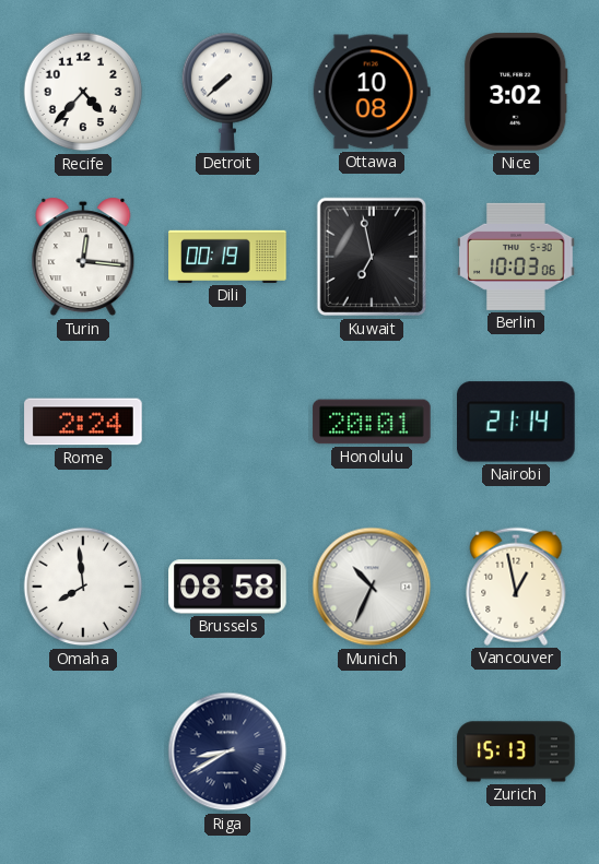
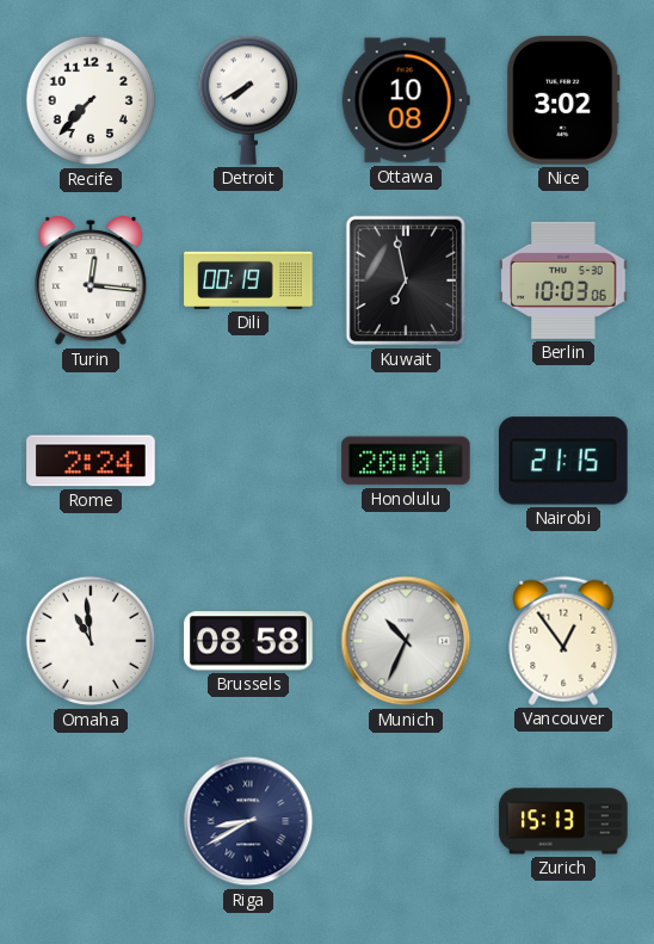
Recife: 4:37 -> 7:37 (91, 100)
Detroit: 7:38 -> 7:40 (248, 100)
Nairobi: 21:14 -> 21:15 (564, 461)
Omaha: 7:59 -> 10:59 (91, 641)
Vancouver: 12:58 -> 12:54 (563, 641)
